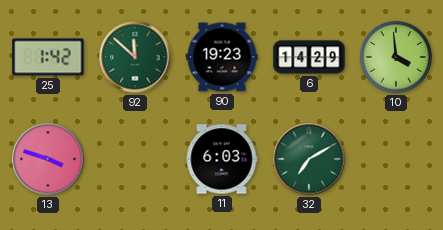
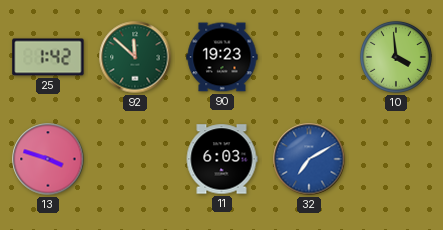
6: 14:29 -> none (309, 57)
32 dial: green -> blue (309, 159)
